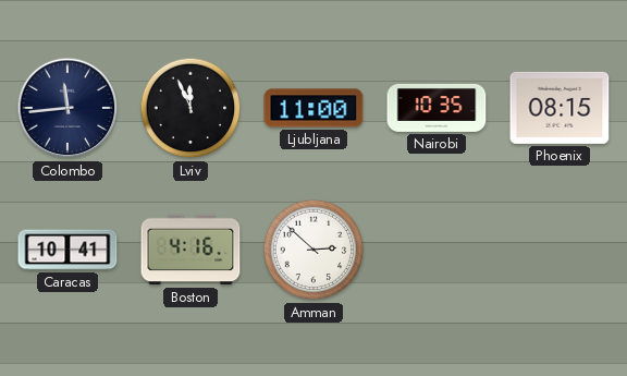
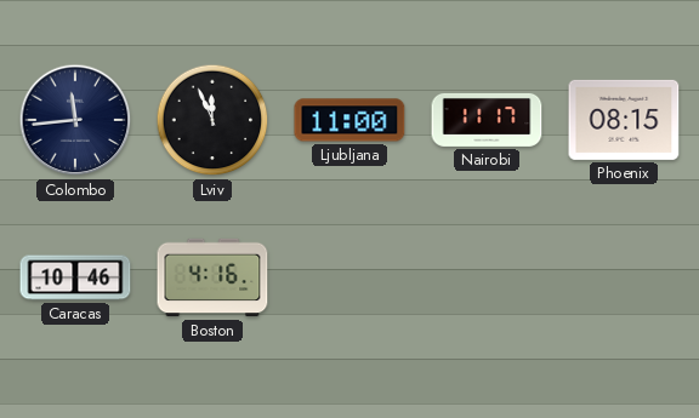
Nairobi: 10:35 -> 11:17 (487, 120)
Caracas: 10:41 -> 10:46 (75, 277)
Amman: 2:52 -> none (313, 250)
